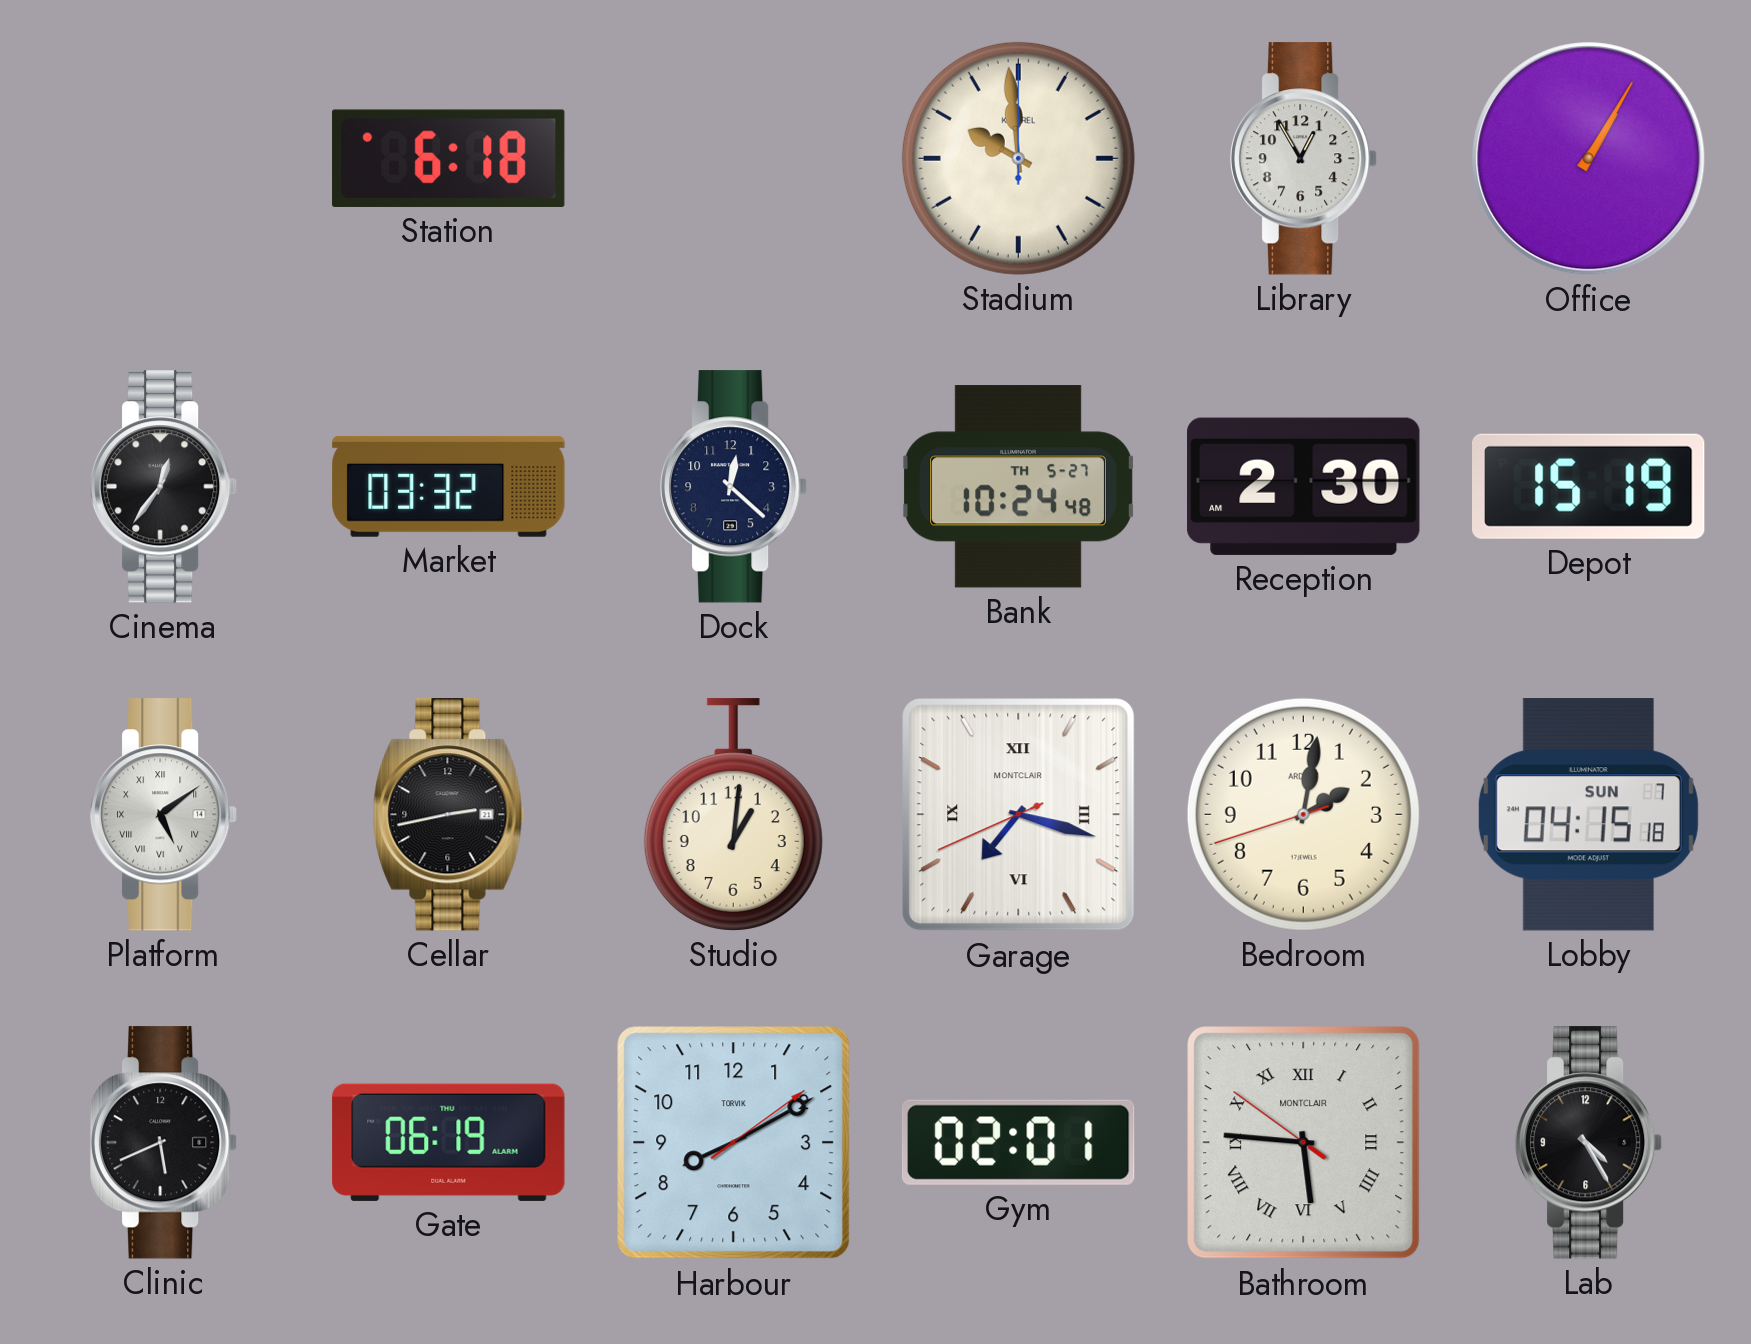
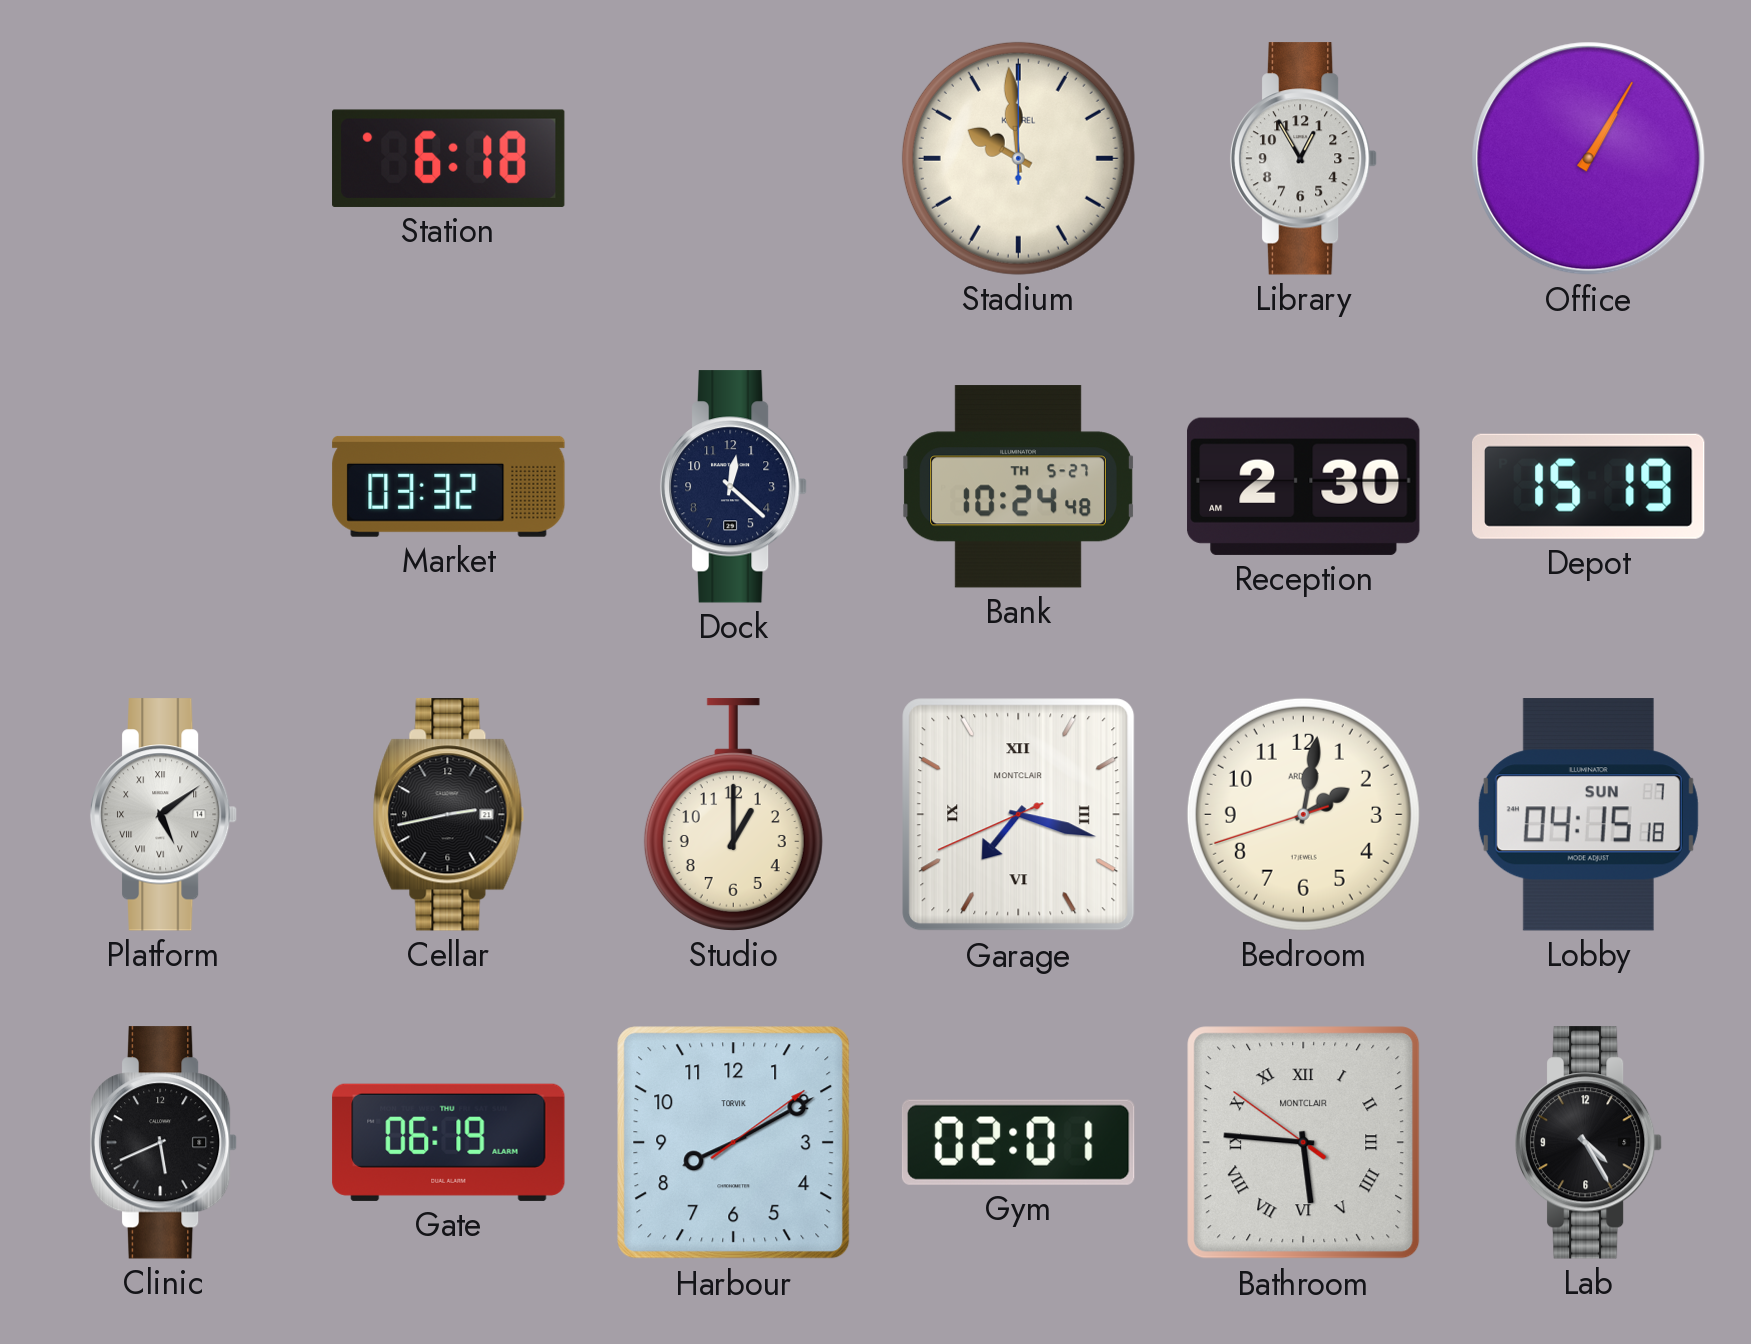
Cinema: 12:36 -> none (164, 487)
Studio: 1:01 -> 1:00 (733, 815)
